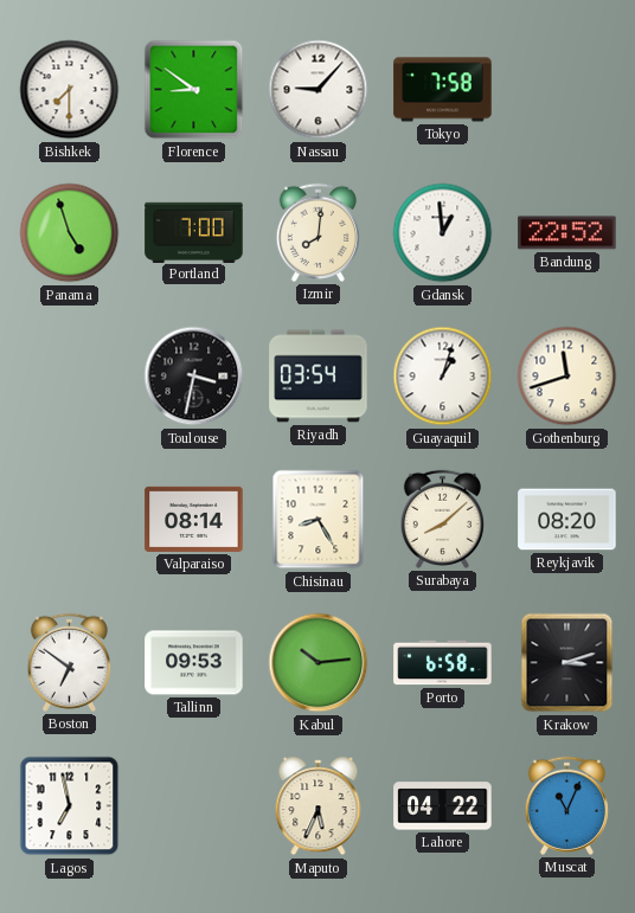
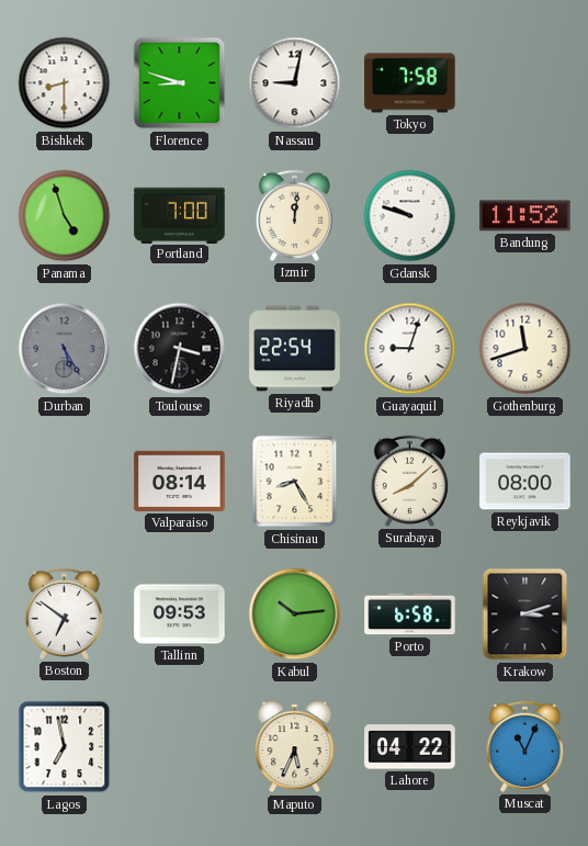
Bishkek: 7:30 -> 8:30 (65, 83)
Florence: 8:51 -> 8:48 (180, 83)
Nassau: 9:07 -> 9:02 (295, 83)
Izmir: 8:01 -> 12:01 (294, 215)
Gdansk: 12:59 -> 9:48 (410, 216)
Bandung: 22:52 -> 11:52 (525, 216)
Durban: none -> 5:25 (65, 349)
Riyadh: 03:54 -> 22:54 (295, 349)
Guayaquil: 1:03 -> 9:03 (410, 349)
Reykjavik: 08:20 -> 08:00 (525, 482)
